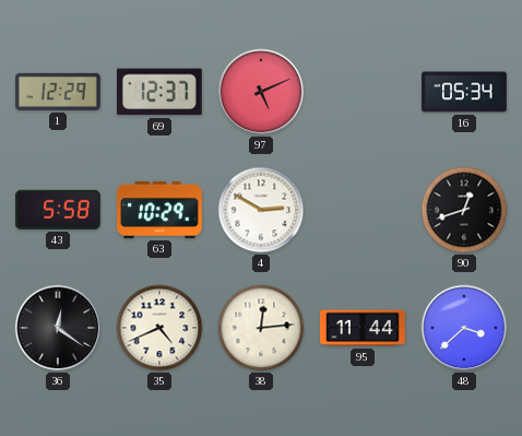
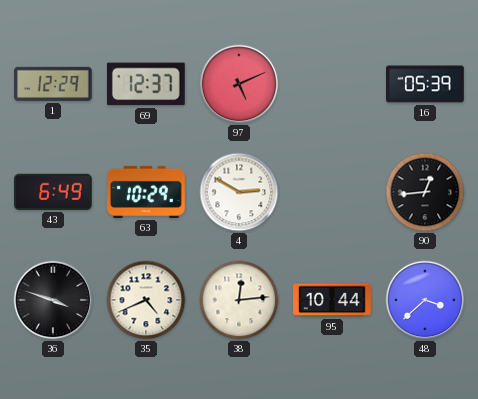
16: 05:34 -> 05:39 (425, 84)
43: 5:58 -> 6:49 (53, 192)
90: 12:42 -> 12:44 (425, 192)
36: 12:21 -> 3:48 (53, 300)
95: 11:44 -> 10:44 (332, 300)
